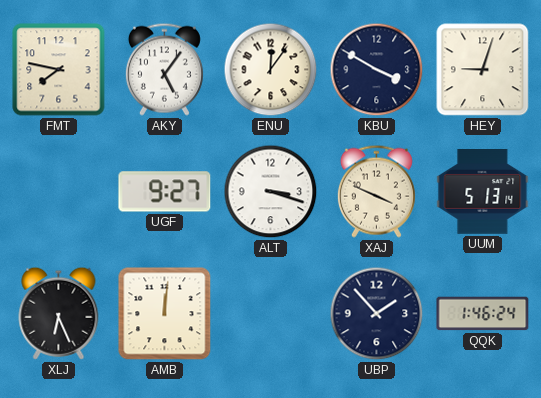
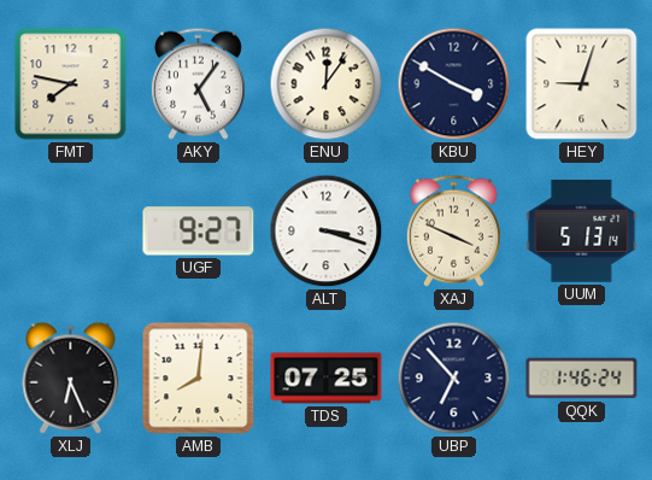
AMB: 12:01 -> 8:01 (199, 379)
TDS: none -> 07:25 (327, 379)
UBP: 1:53 -> 6:53 (454, 379)
